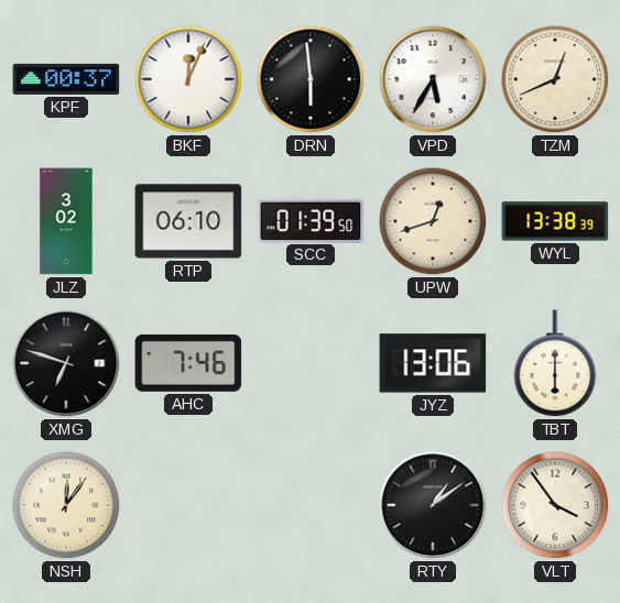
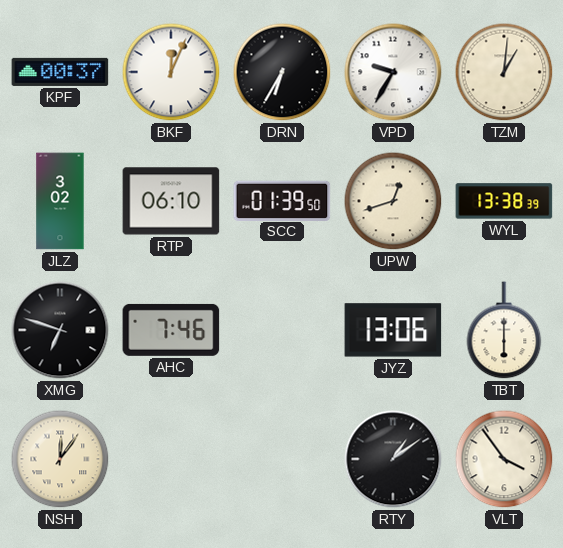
DRN: 5:59 -> 6:35 (282, 72)
VPD: 5:35 -> 9:35 (393, 72)
TZM: 12:41 -> 1:01 (504, 72)
